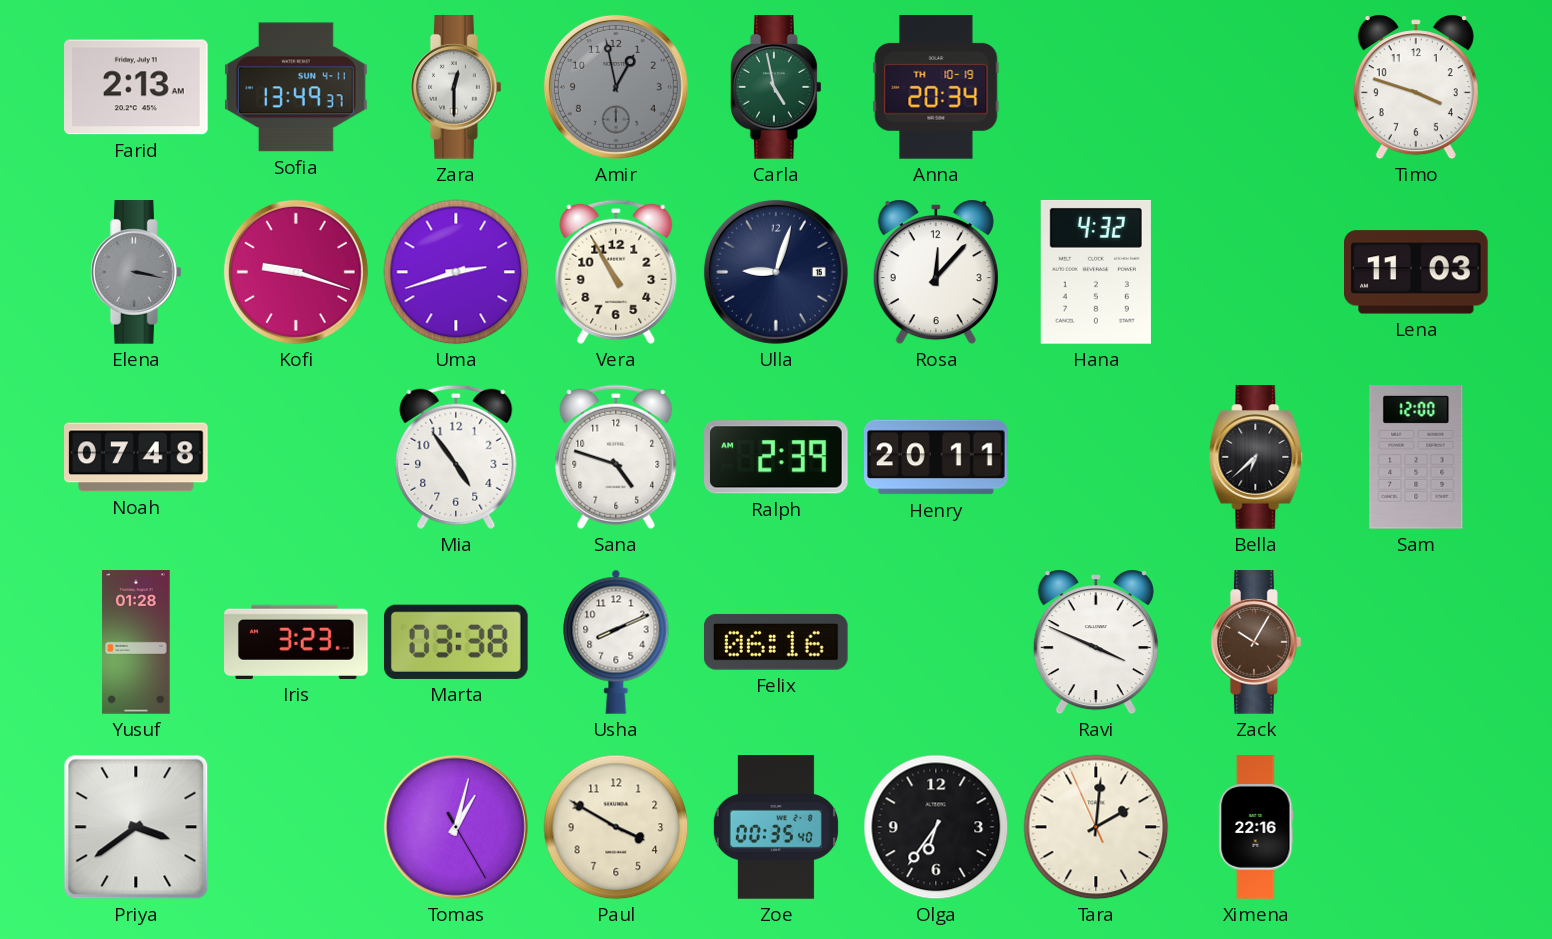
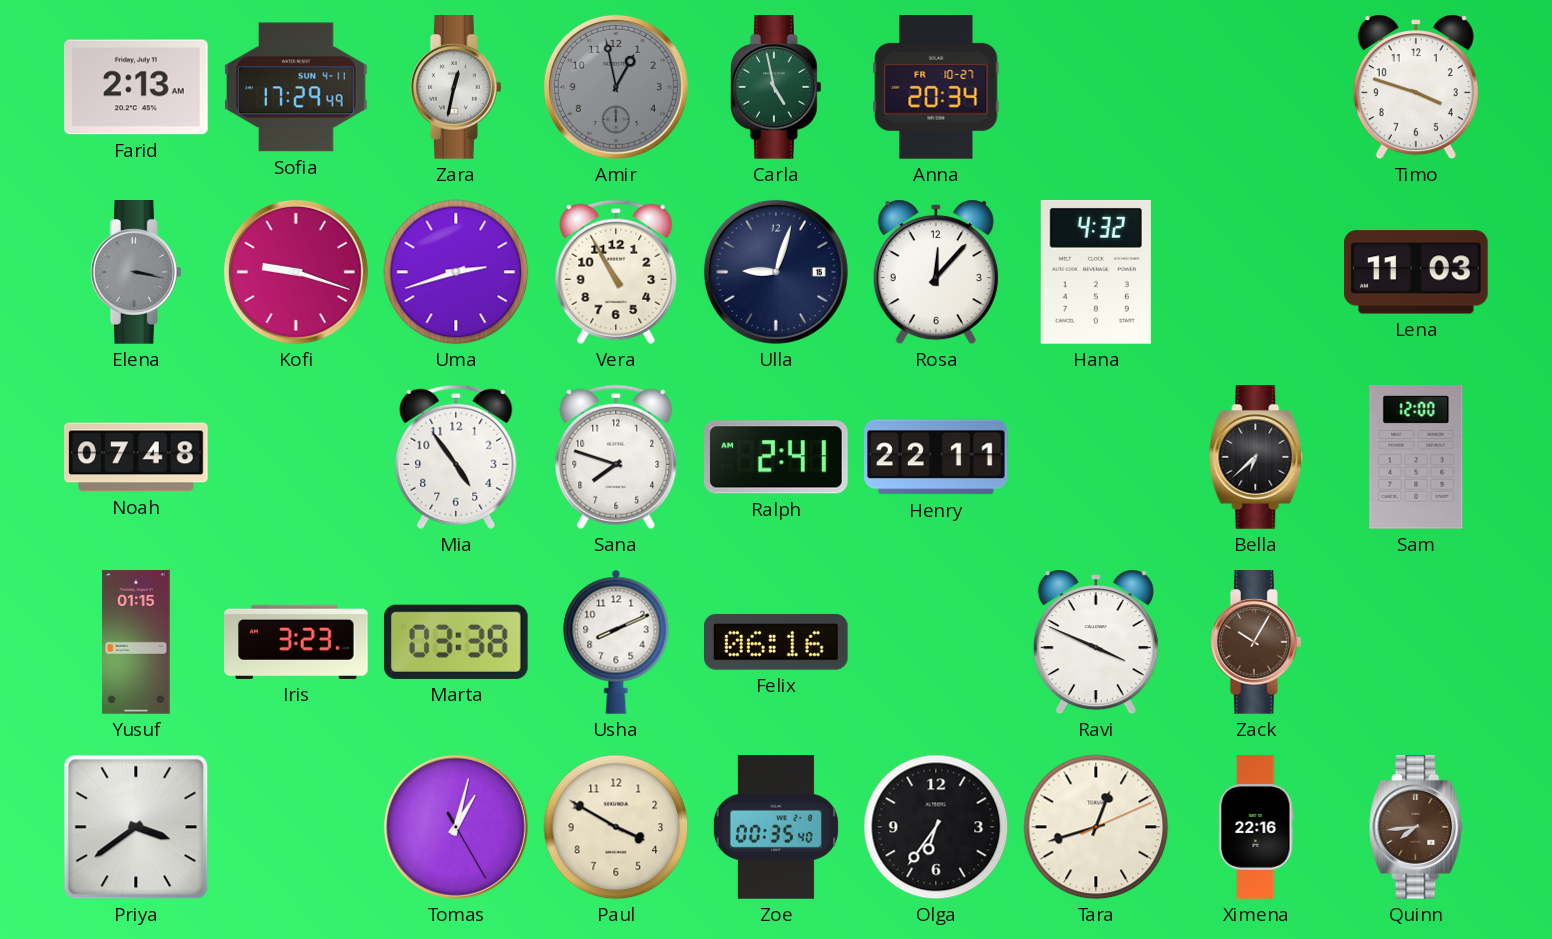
Sofia: 13:49 -> 17:29 (297, 87)
Zara: 12:30 -> 12:32 (457, 87)
Anna date: TH 10-19 -> FR 10-27 (936, 88)
Sana: 4:48 -> 7:48 (616, 457)
Ralph: 2:39 -> 2:41 (777, 457)
Henry: 20:11 -> 22:11 (937, 457)
Yusuf: 01:28 -> 01:15 (136, 642)
Tara: 2:00 -> 12:42 (1096, 827)
Quinn: none -> 7:44 (1416, 827)
